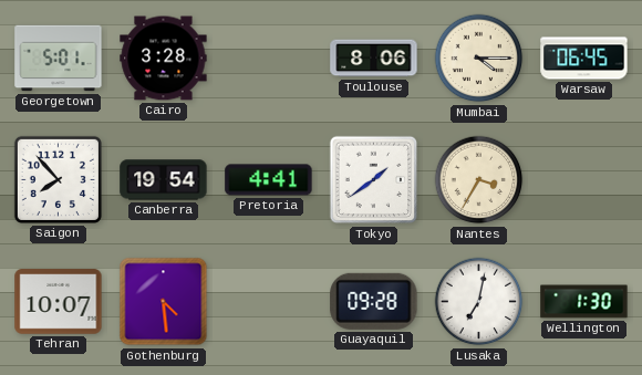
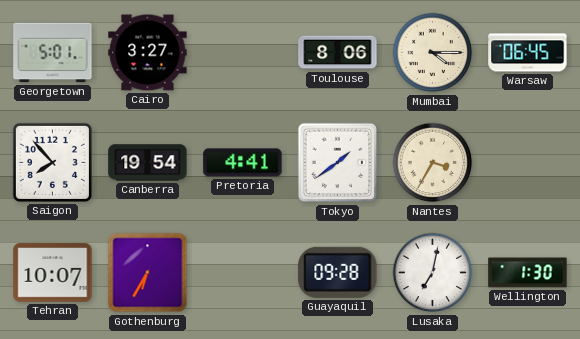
Cairo: 3:28 -> 3:27 (148, 53)
Gothenburg: 4:29 -> 6:35 (148, 273)
